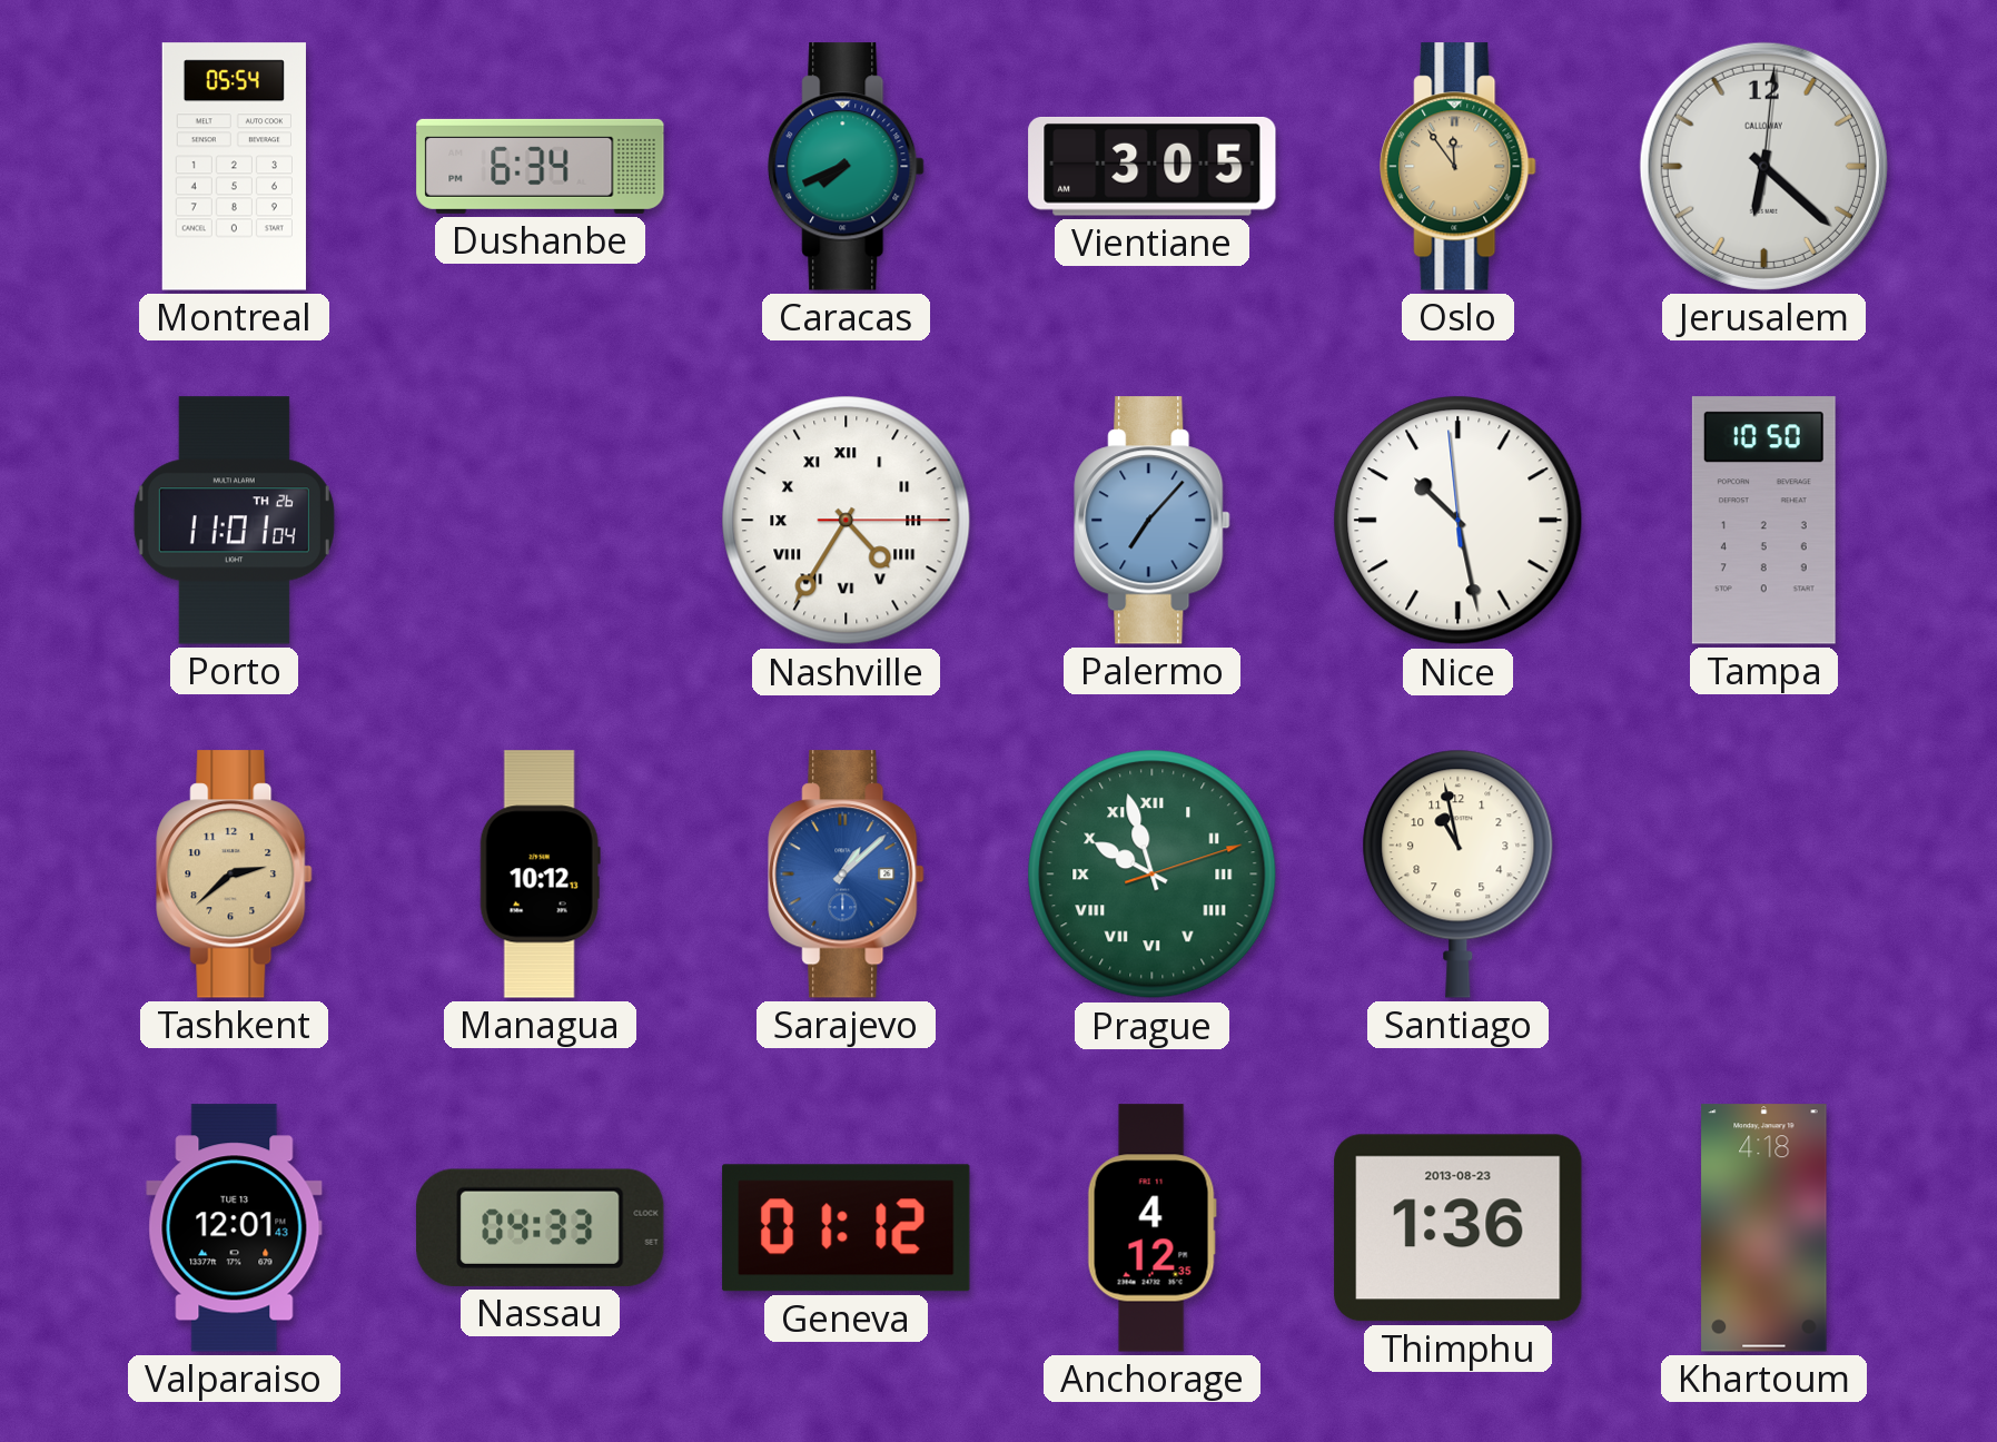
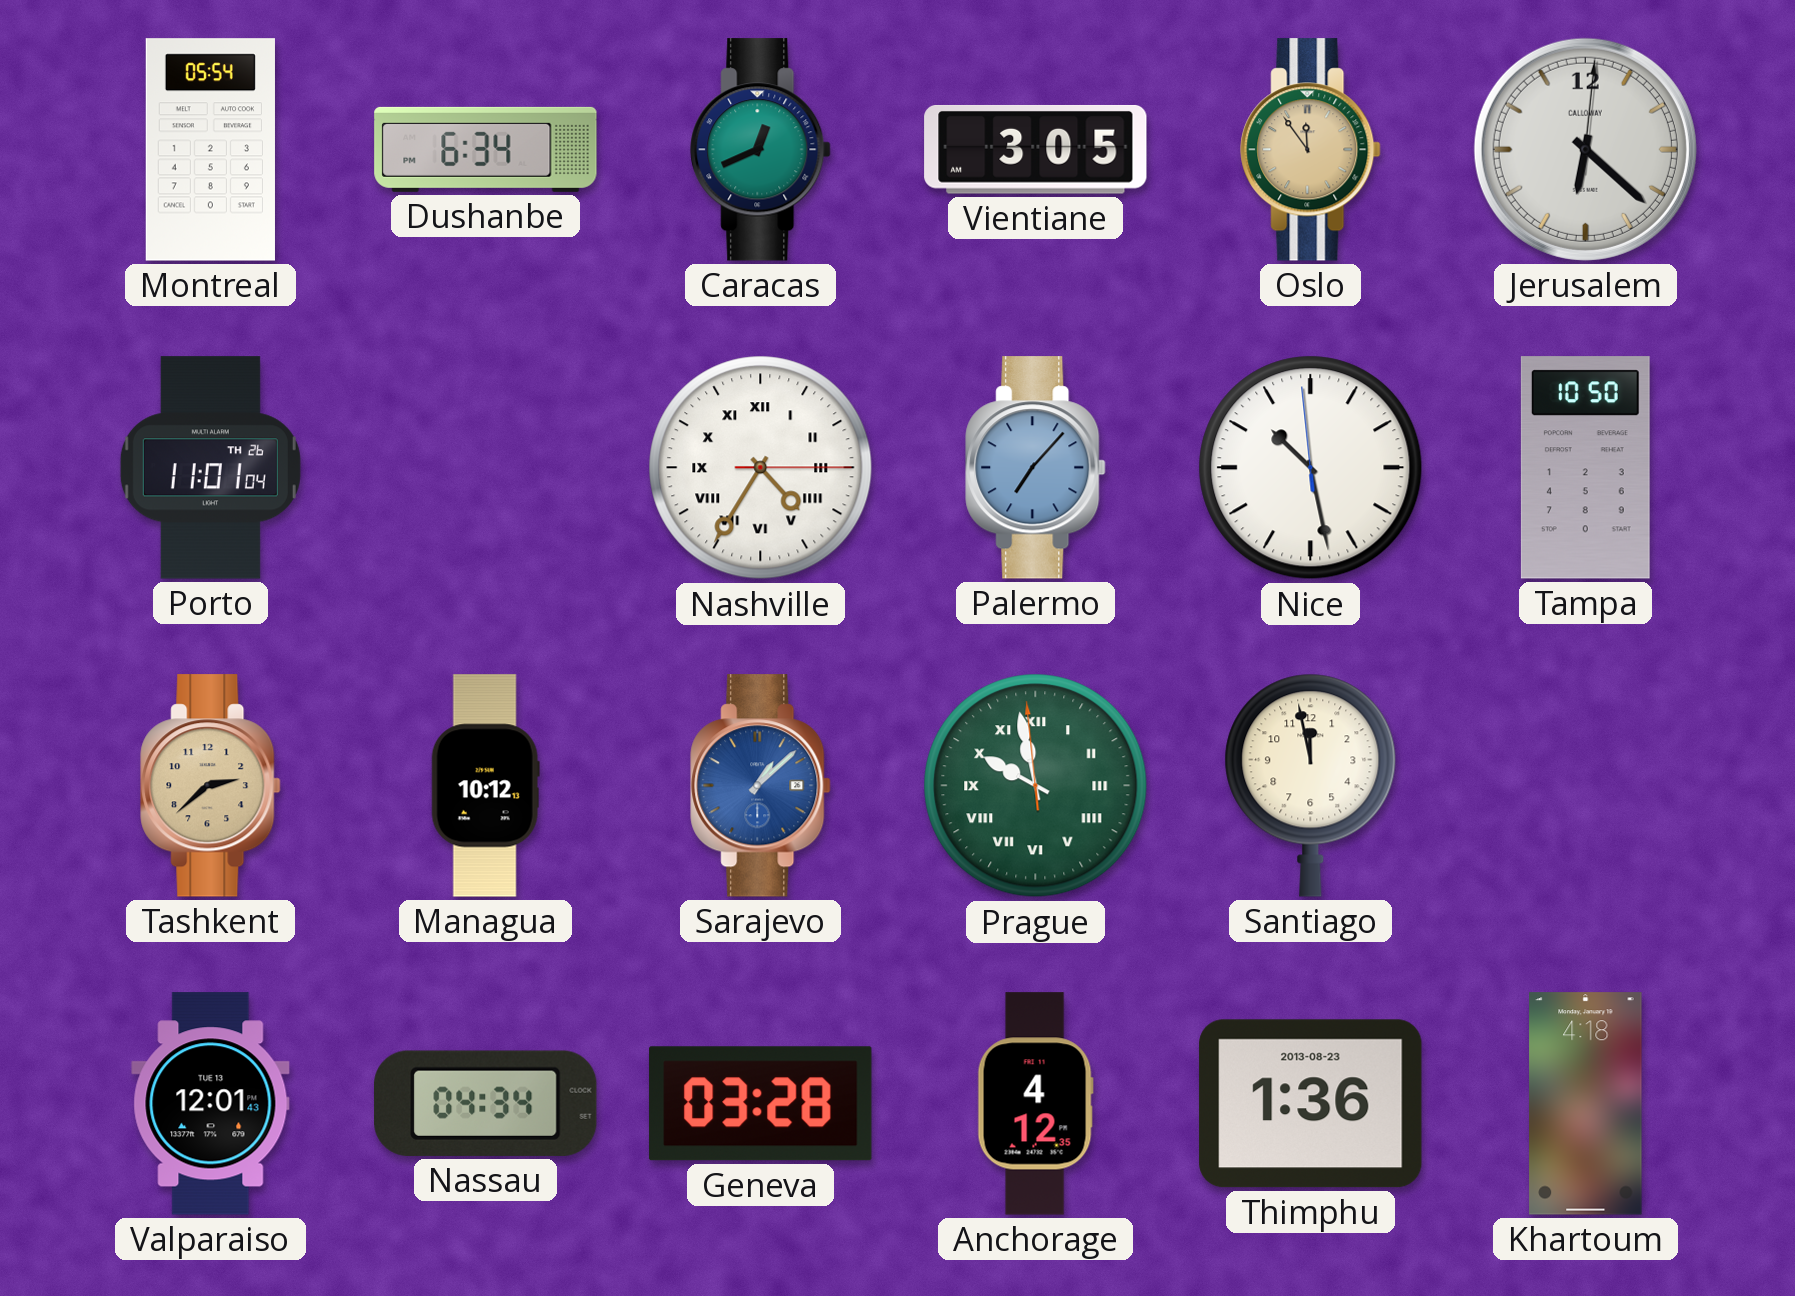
Caracas: 7:41 -> 12:41 (761, 150)
Prague: 9:57:12 -> 9:57:59 (1036, 786)
Santiago: 10:58 -> 11:58 (1311, 785)
Nassau: 04:33 -> 04:34 (486, 1103)
Geneva: 01:12 -> 03:28 (761, 1104)
